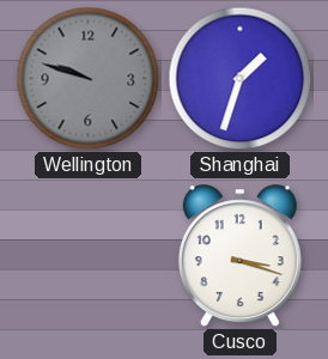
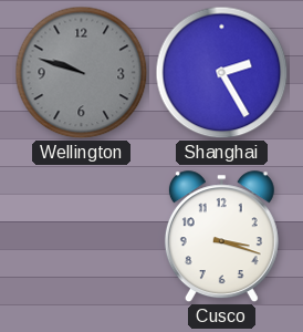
Shanghai: 1:33 -> 2:25 (222, 73)
